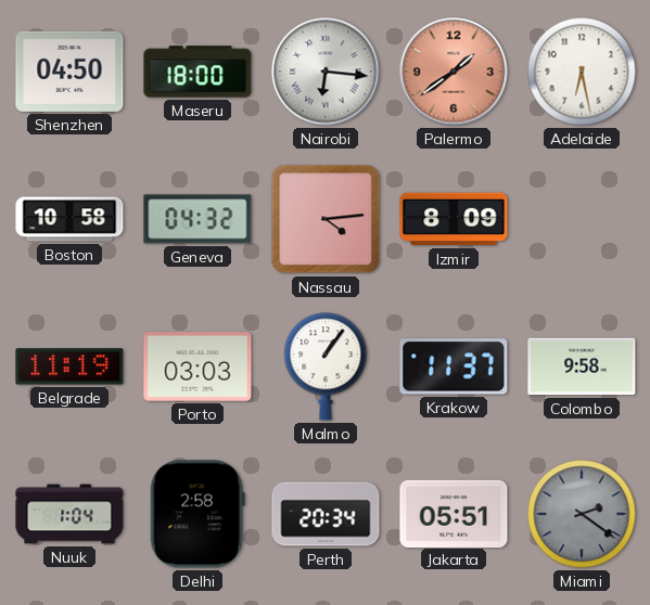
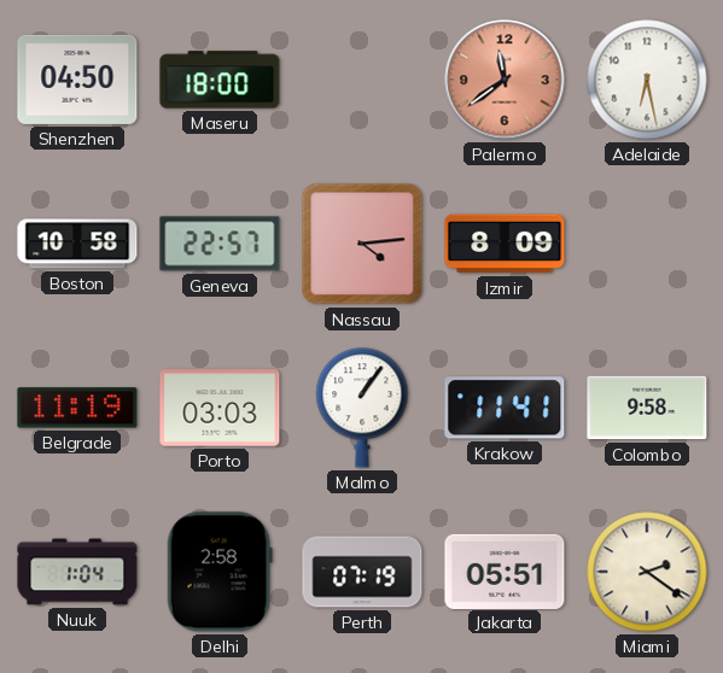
Nairobi: 6:16 -> none (326, 72)
Palermo: 1:39 -> 11:39 (505, 80)
Geneva: 04:32 -> 22:57 (220, 244)
Krakow: 11:37 -> 11:41 (505, 408)
Perth: 20:34 -> 07:19 (362, 572)
Miami dial: grey -> cream (647, 572)
